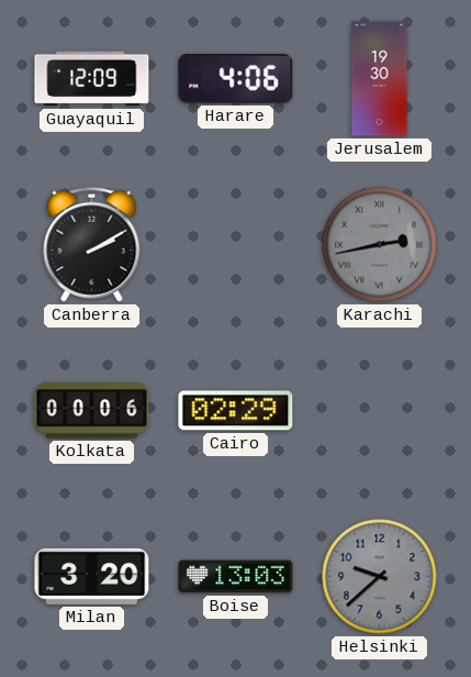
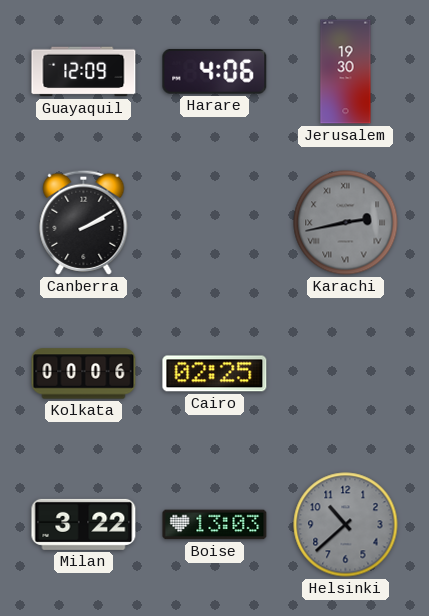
Cairo: 02:29 -> 02:25 (215, 374)
Milan: 3:20 -> 3:22 (84, 524)
Helsinki: 9:38 -> 10:38 (346, 525)
